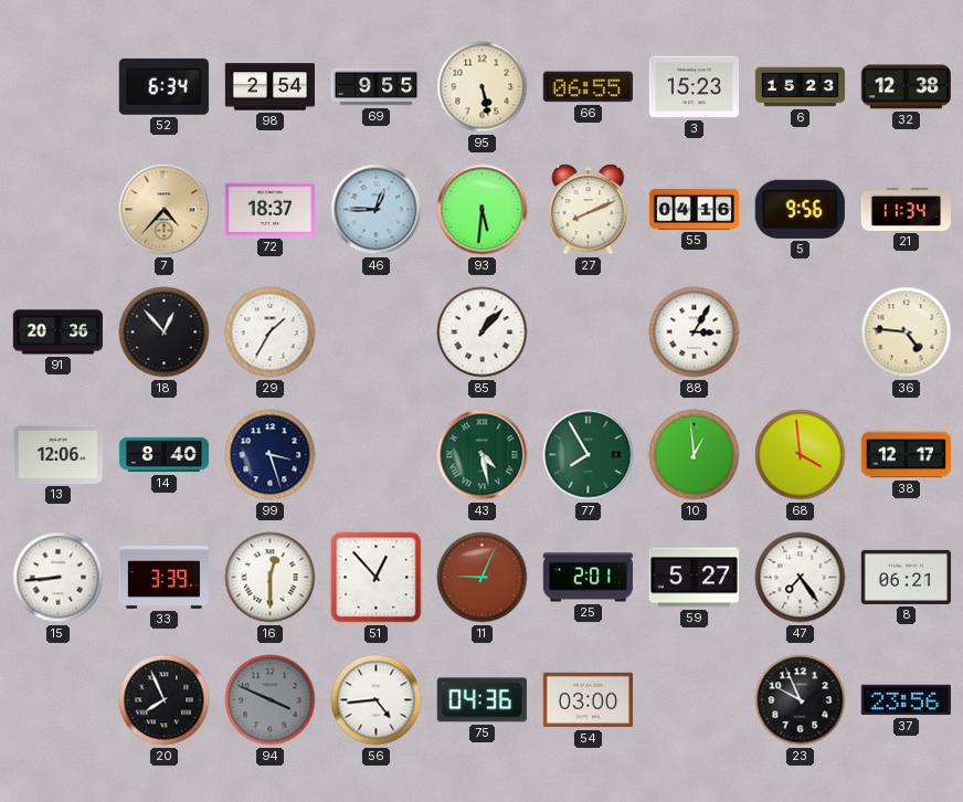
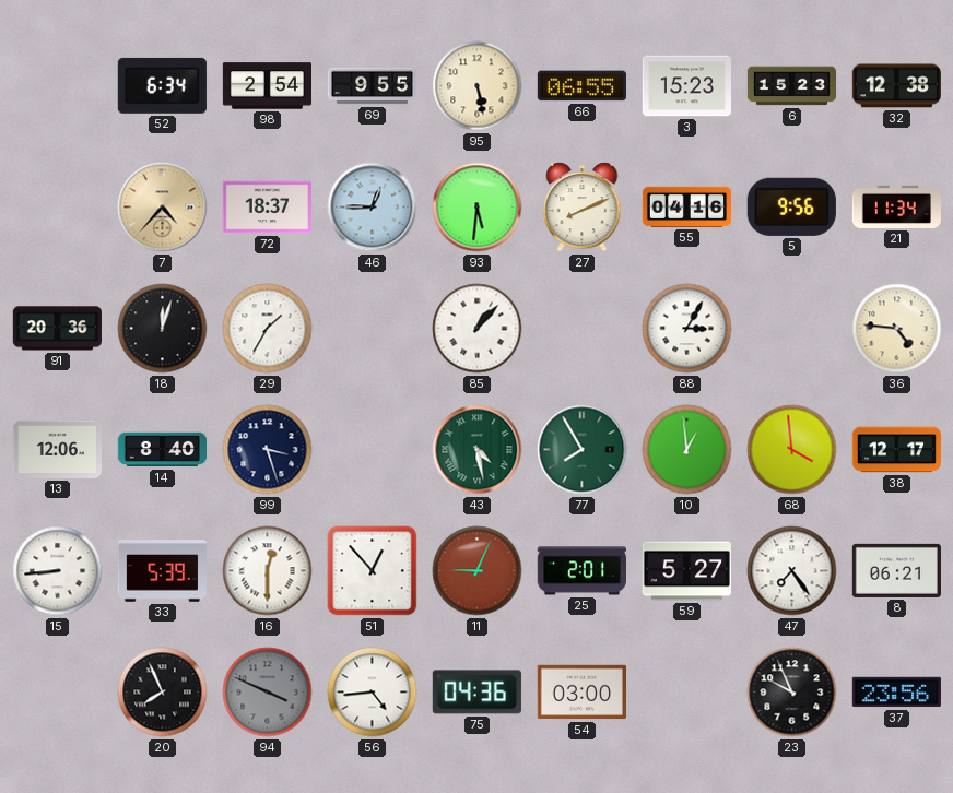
18: 12:53 -> 12:03 (163, 329)
33: 3:39 -> 5:39 (162, 571)
